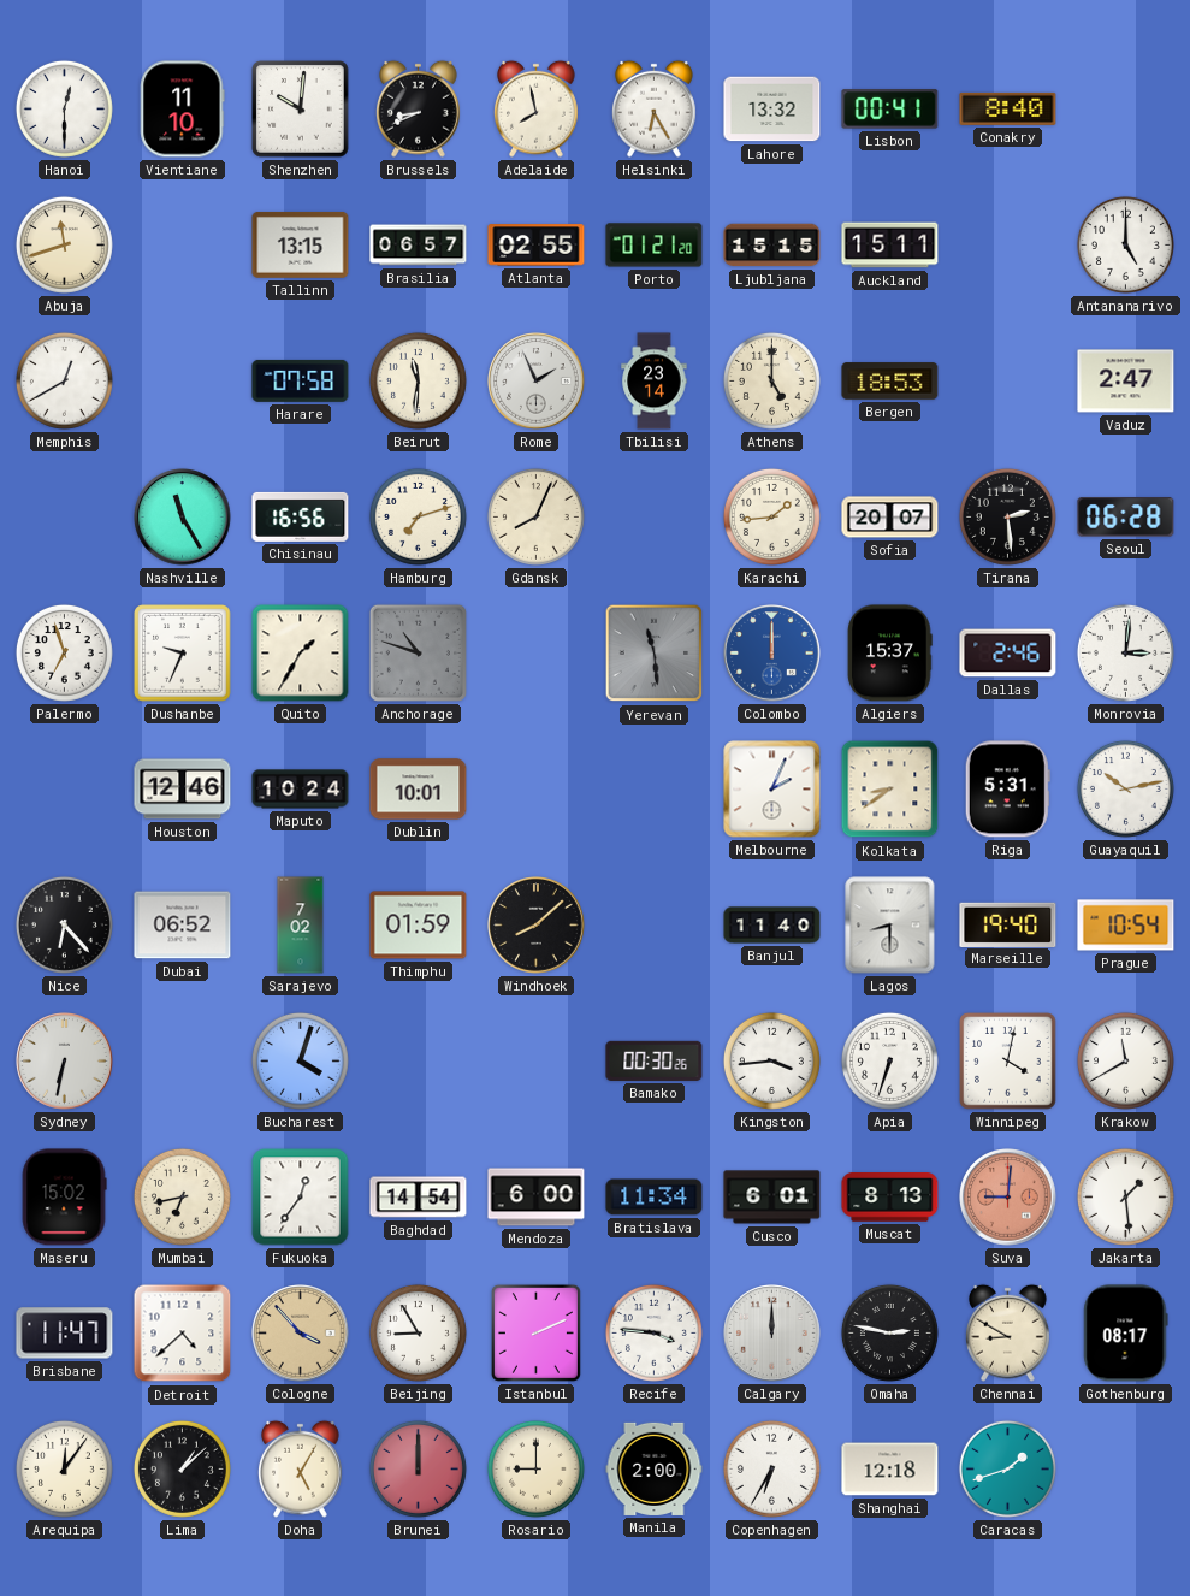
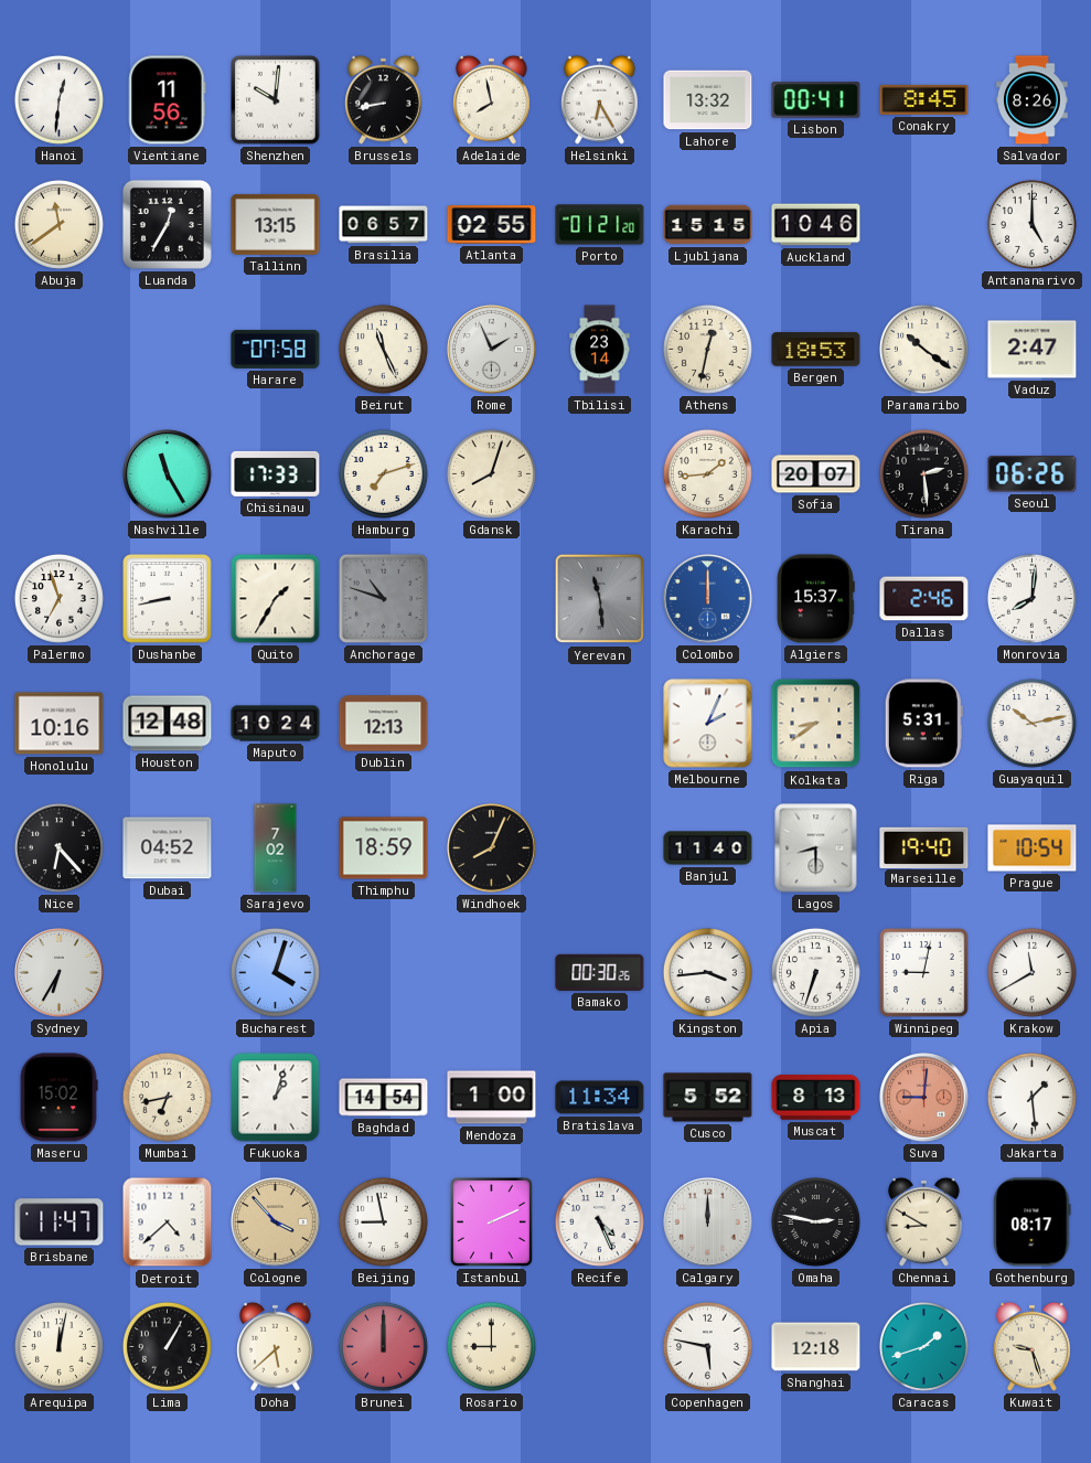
Hanoi: 12:30 -> 12:31 (58, 99)
Vientiane: 11:10 -> 11:56 (168, 100)
Brussels: 8:41 -> 8:43 (384, 99)
Conakry: 8:40 -> 8:45 (924, 99)
Salvador: none -> 8:26 (1033, 100)
Abuja: 11:42 -> 11:39 (58, 224)
Luanda: none -> 12:35 (167, 224)
Auckland: 15:11 -> 10:46 (816, 225)
Memphis: 12:40 -> none (64, 380)
Beirut: 11:31 -> 11:26 (383, 349)
Athens: 5:00 -> 12:32 (707, 349)
Paramaribo: none -> 10:21 (923, 349)
Chisinau: 16:56 -> 17:33 (276, 473)
Gdansk: 8:04 -> 8:03 (491, 473)
Seoul: 06:28 -> 06:26 (1033, 474)
Dushanbe: 9:34 -> 8:43 (168, 599)
Monrovia: 3:01 -> 8:01 (1031, 598)
Honolulu: none -> 10:16 (60, 724)
Houston: 12:46 -> 12:48 (168, 724)
Dublin: 10:01 -> 12:13 (384, 724)
Dubai: 06:52 -> 04:52 (168, 848)
Thimphu: 01:59 -> 18:59 (384, 848)
Windhoek: 8:08 -> 8:04 (492, 848)
Sydney: 6:32 -> 6:35 (60, 973)
Winnipeg: 4:02 -> 9:02 (924, 973)
Fukuoka: 12:36 -> 1:03 (276, 1098)
Mendoza: 6:00 -> 1:00 (492, 1098)
Cusco: 6:01 -> 5:52 (708, 1098)
Beijing: 8:55 -> 8:58 (383, 1221)
Recife: 3:46 -> 4:26 (599, 1221)
Arequipa: 12:06 -> 12:02 (58, 1346)
Lima: 1:08 -> 1:05 (167, 1346)
Doha: 5:05 -> 5:38 (276, 1346)
Manila: 2:00 -> none (655, 1468)
Copenhagen: 6:35 -> 5:47 (707, 1346)
Kuwait: none -> 9:27 (1033, 1346)
